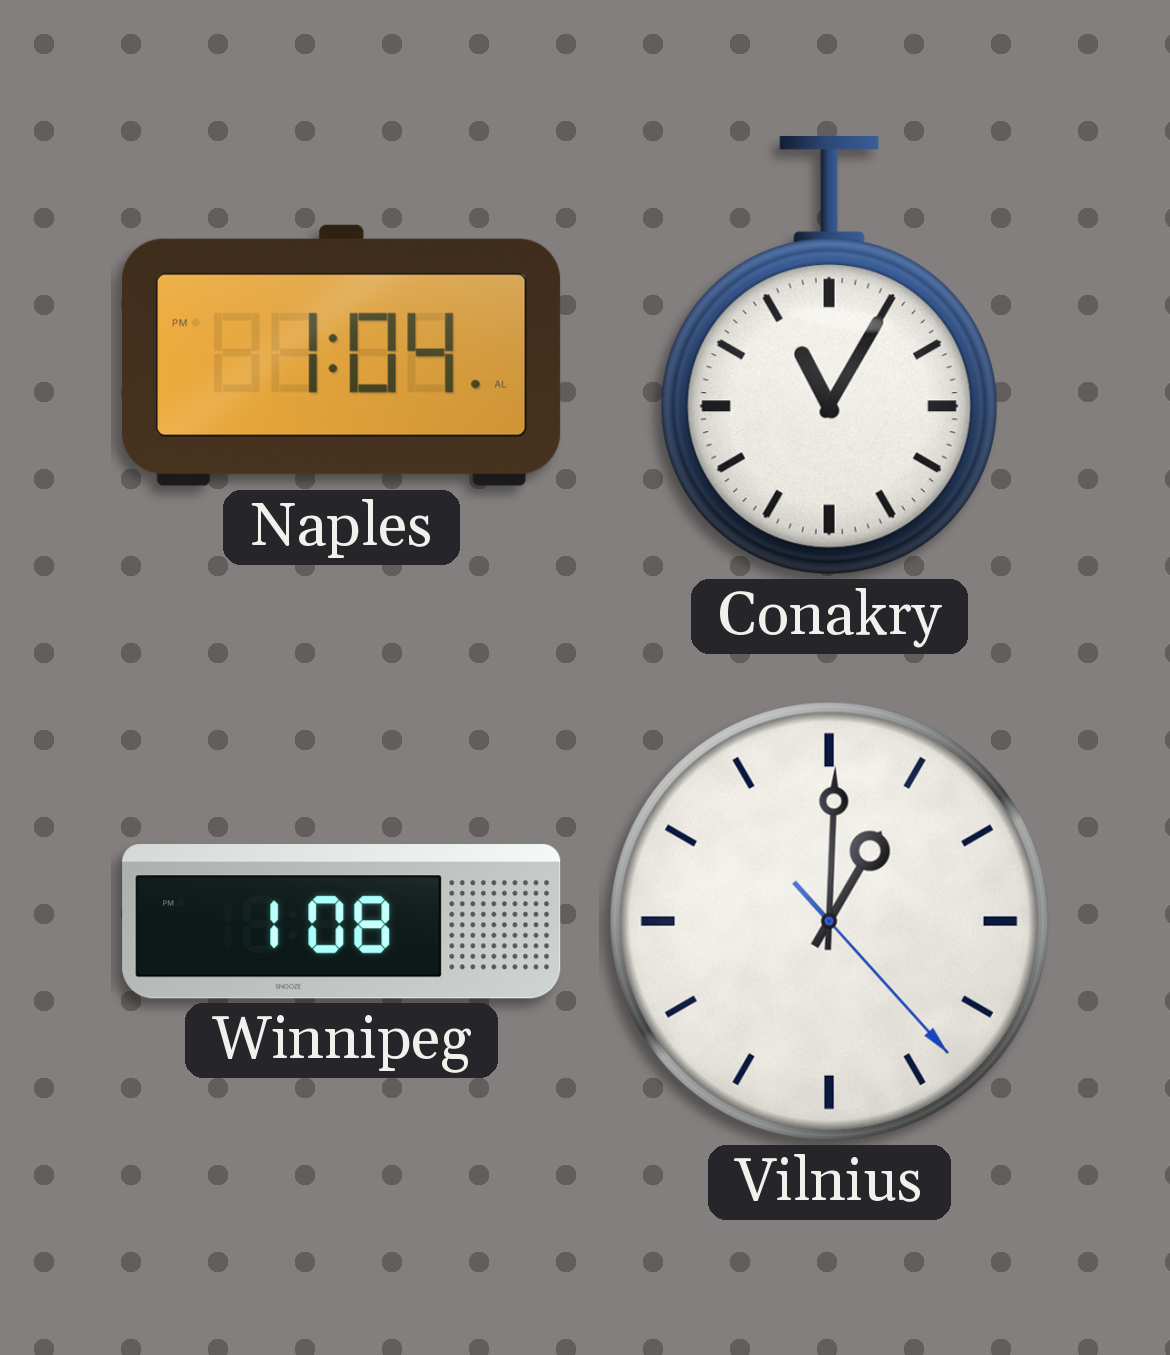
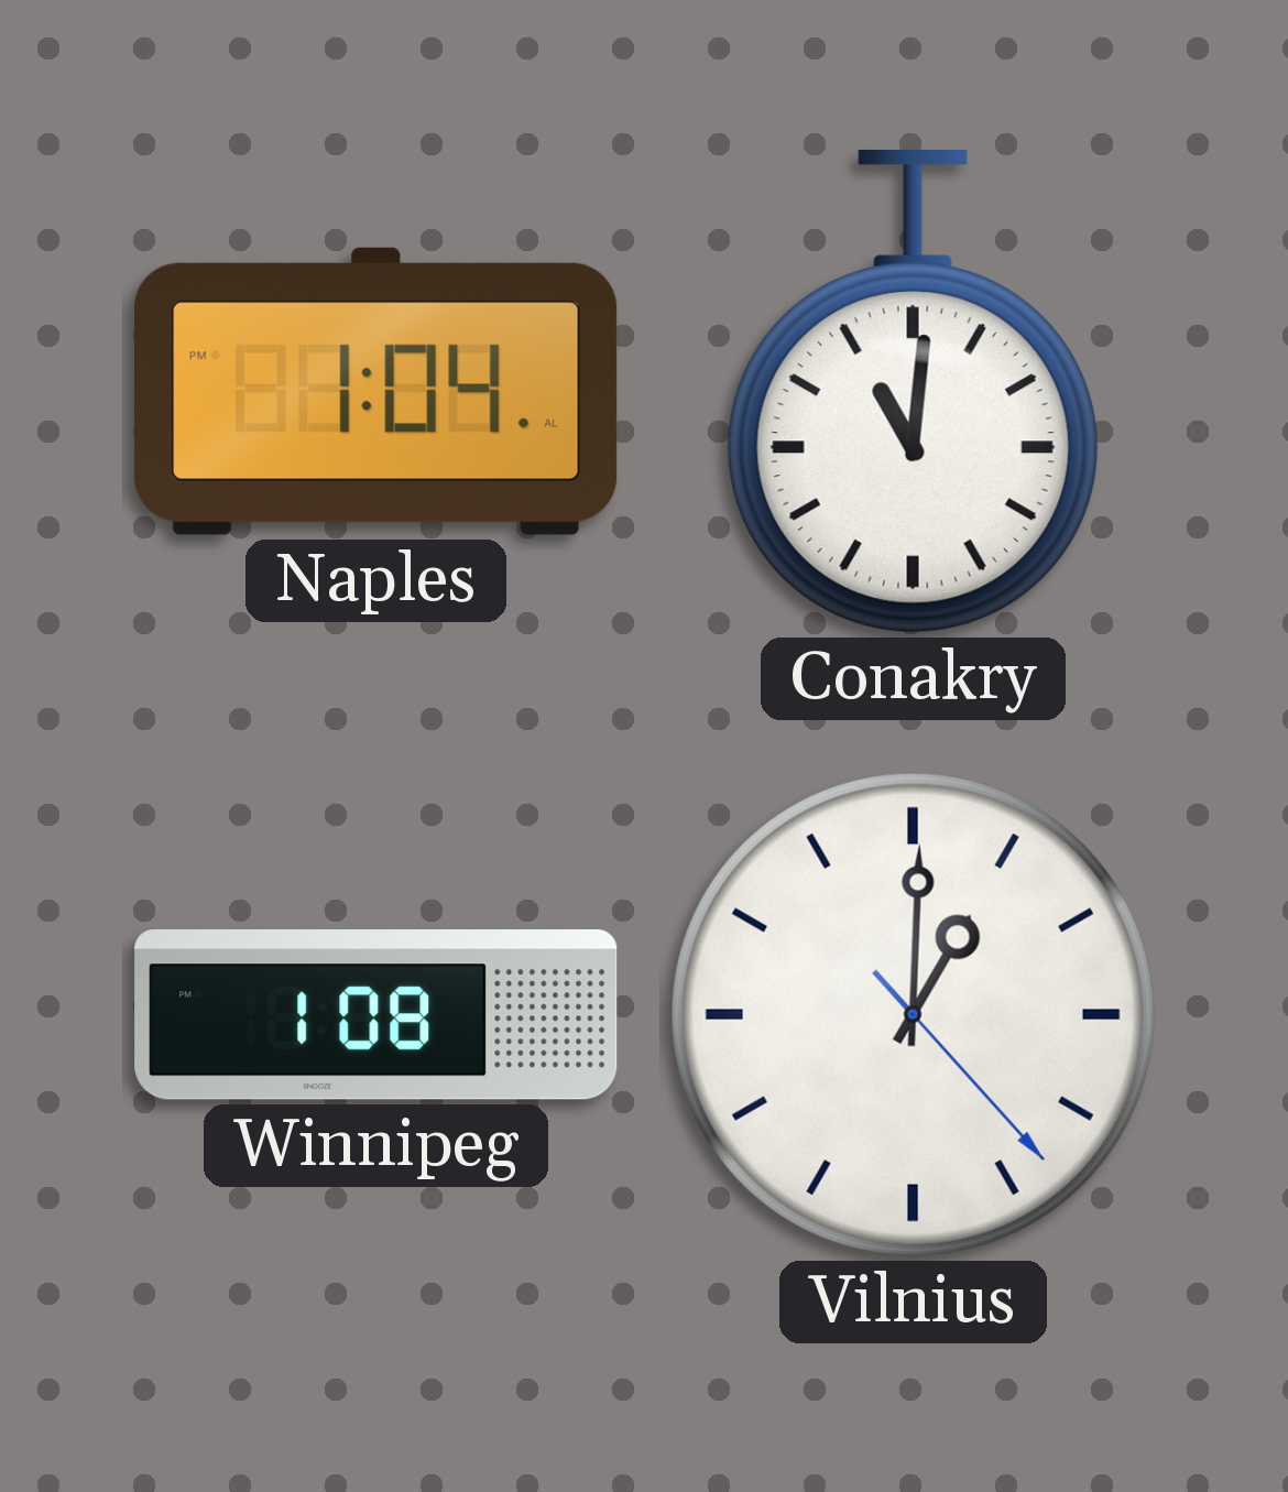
Conakry: 11:05 -> 11:01 (913, 391)
